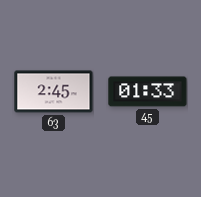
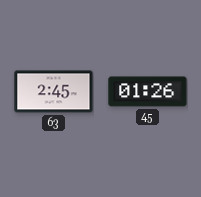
45: 01:33 -> 01:26 (148, 92)
